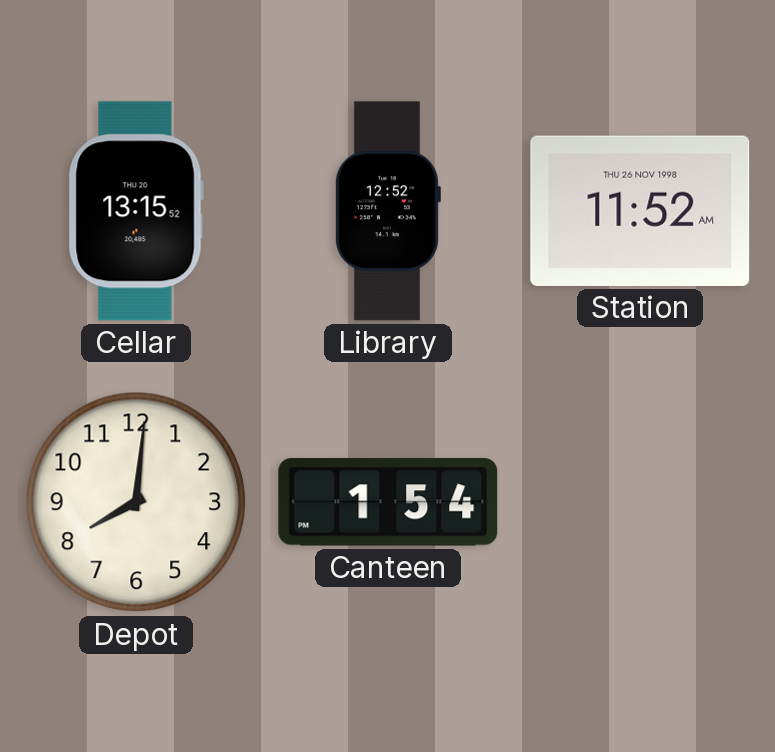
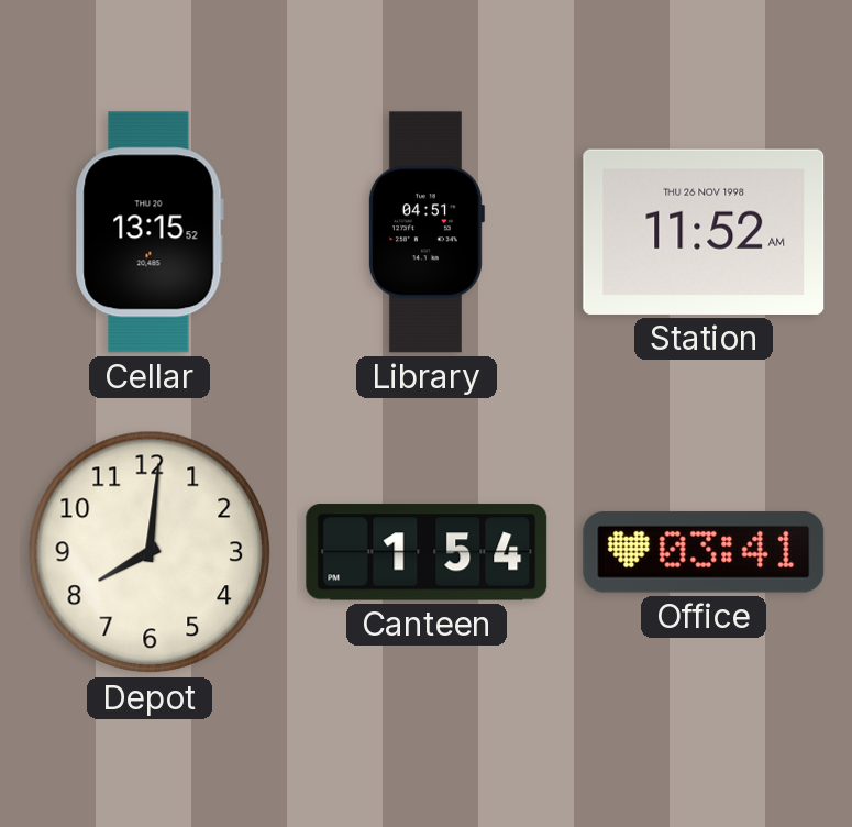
Library: 12:52 -> 04:51 (425, 232)
Office: none -> 03:41 (704, 552)
